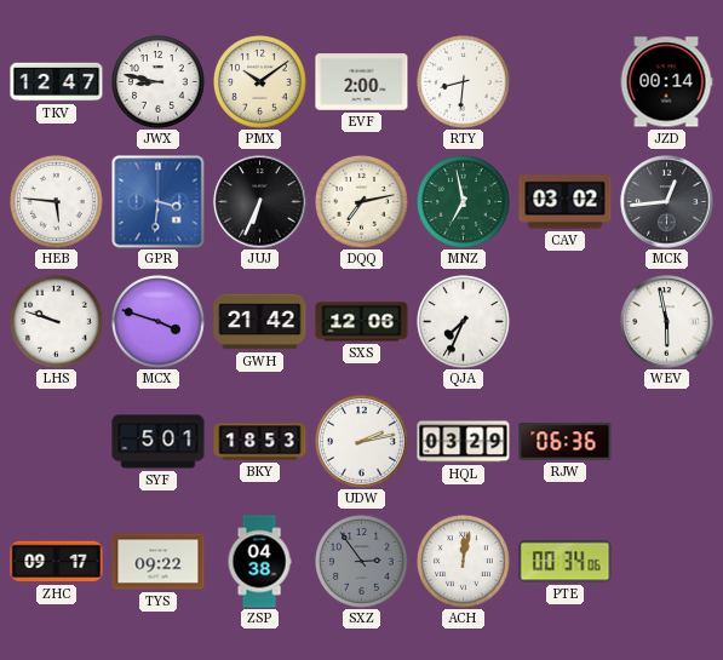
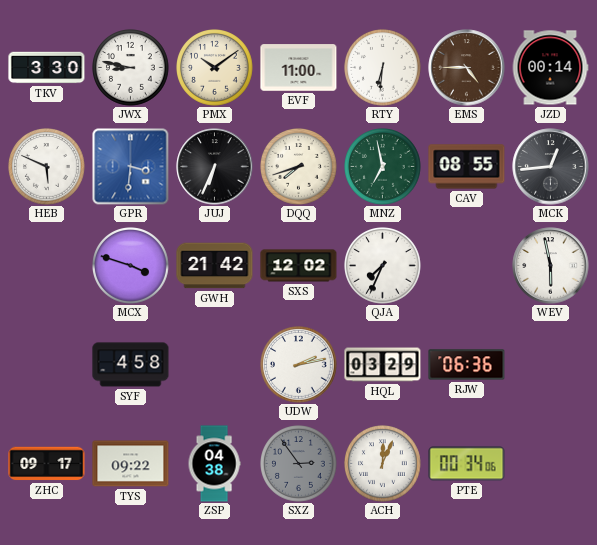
TKV: 12:47 -> 3:30 (47, 68)
EVF: 2:00 -> 11:00 (299, 68)
RTY: 8:31 -> 6:31 (383, 68)
EMS: none -> 4:45 (467, 68)
HEB: 5:46 -> 5:49 (47, 167)
DQQ: 7:13 -> 7:42 (299, 167)
CAV: 03:02 -> 08:55 (467, 167)
LHS: 9:48 -> none (57, 322)
SXS: 12:06 -> 12:02 (299, 266)
SYF: 5:01 -> 4:58 (131, 365)
BKY: 18:53 -> none (260, 442)
ACH: 12:02 -> 12:04 (383, 464)
